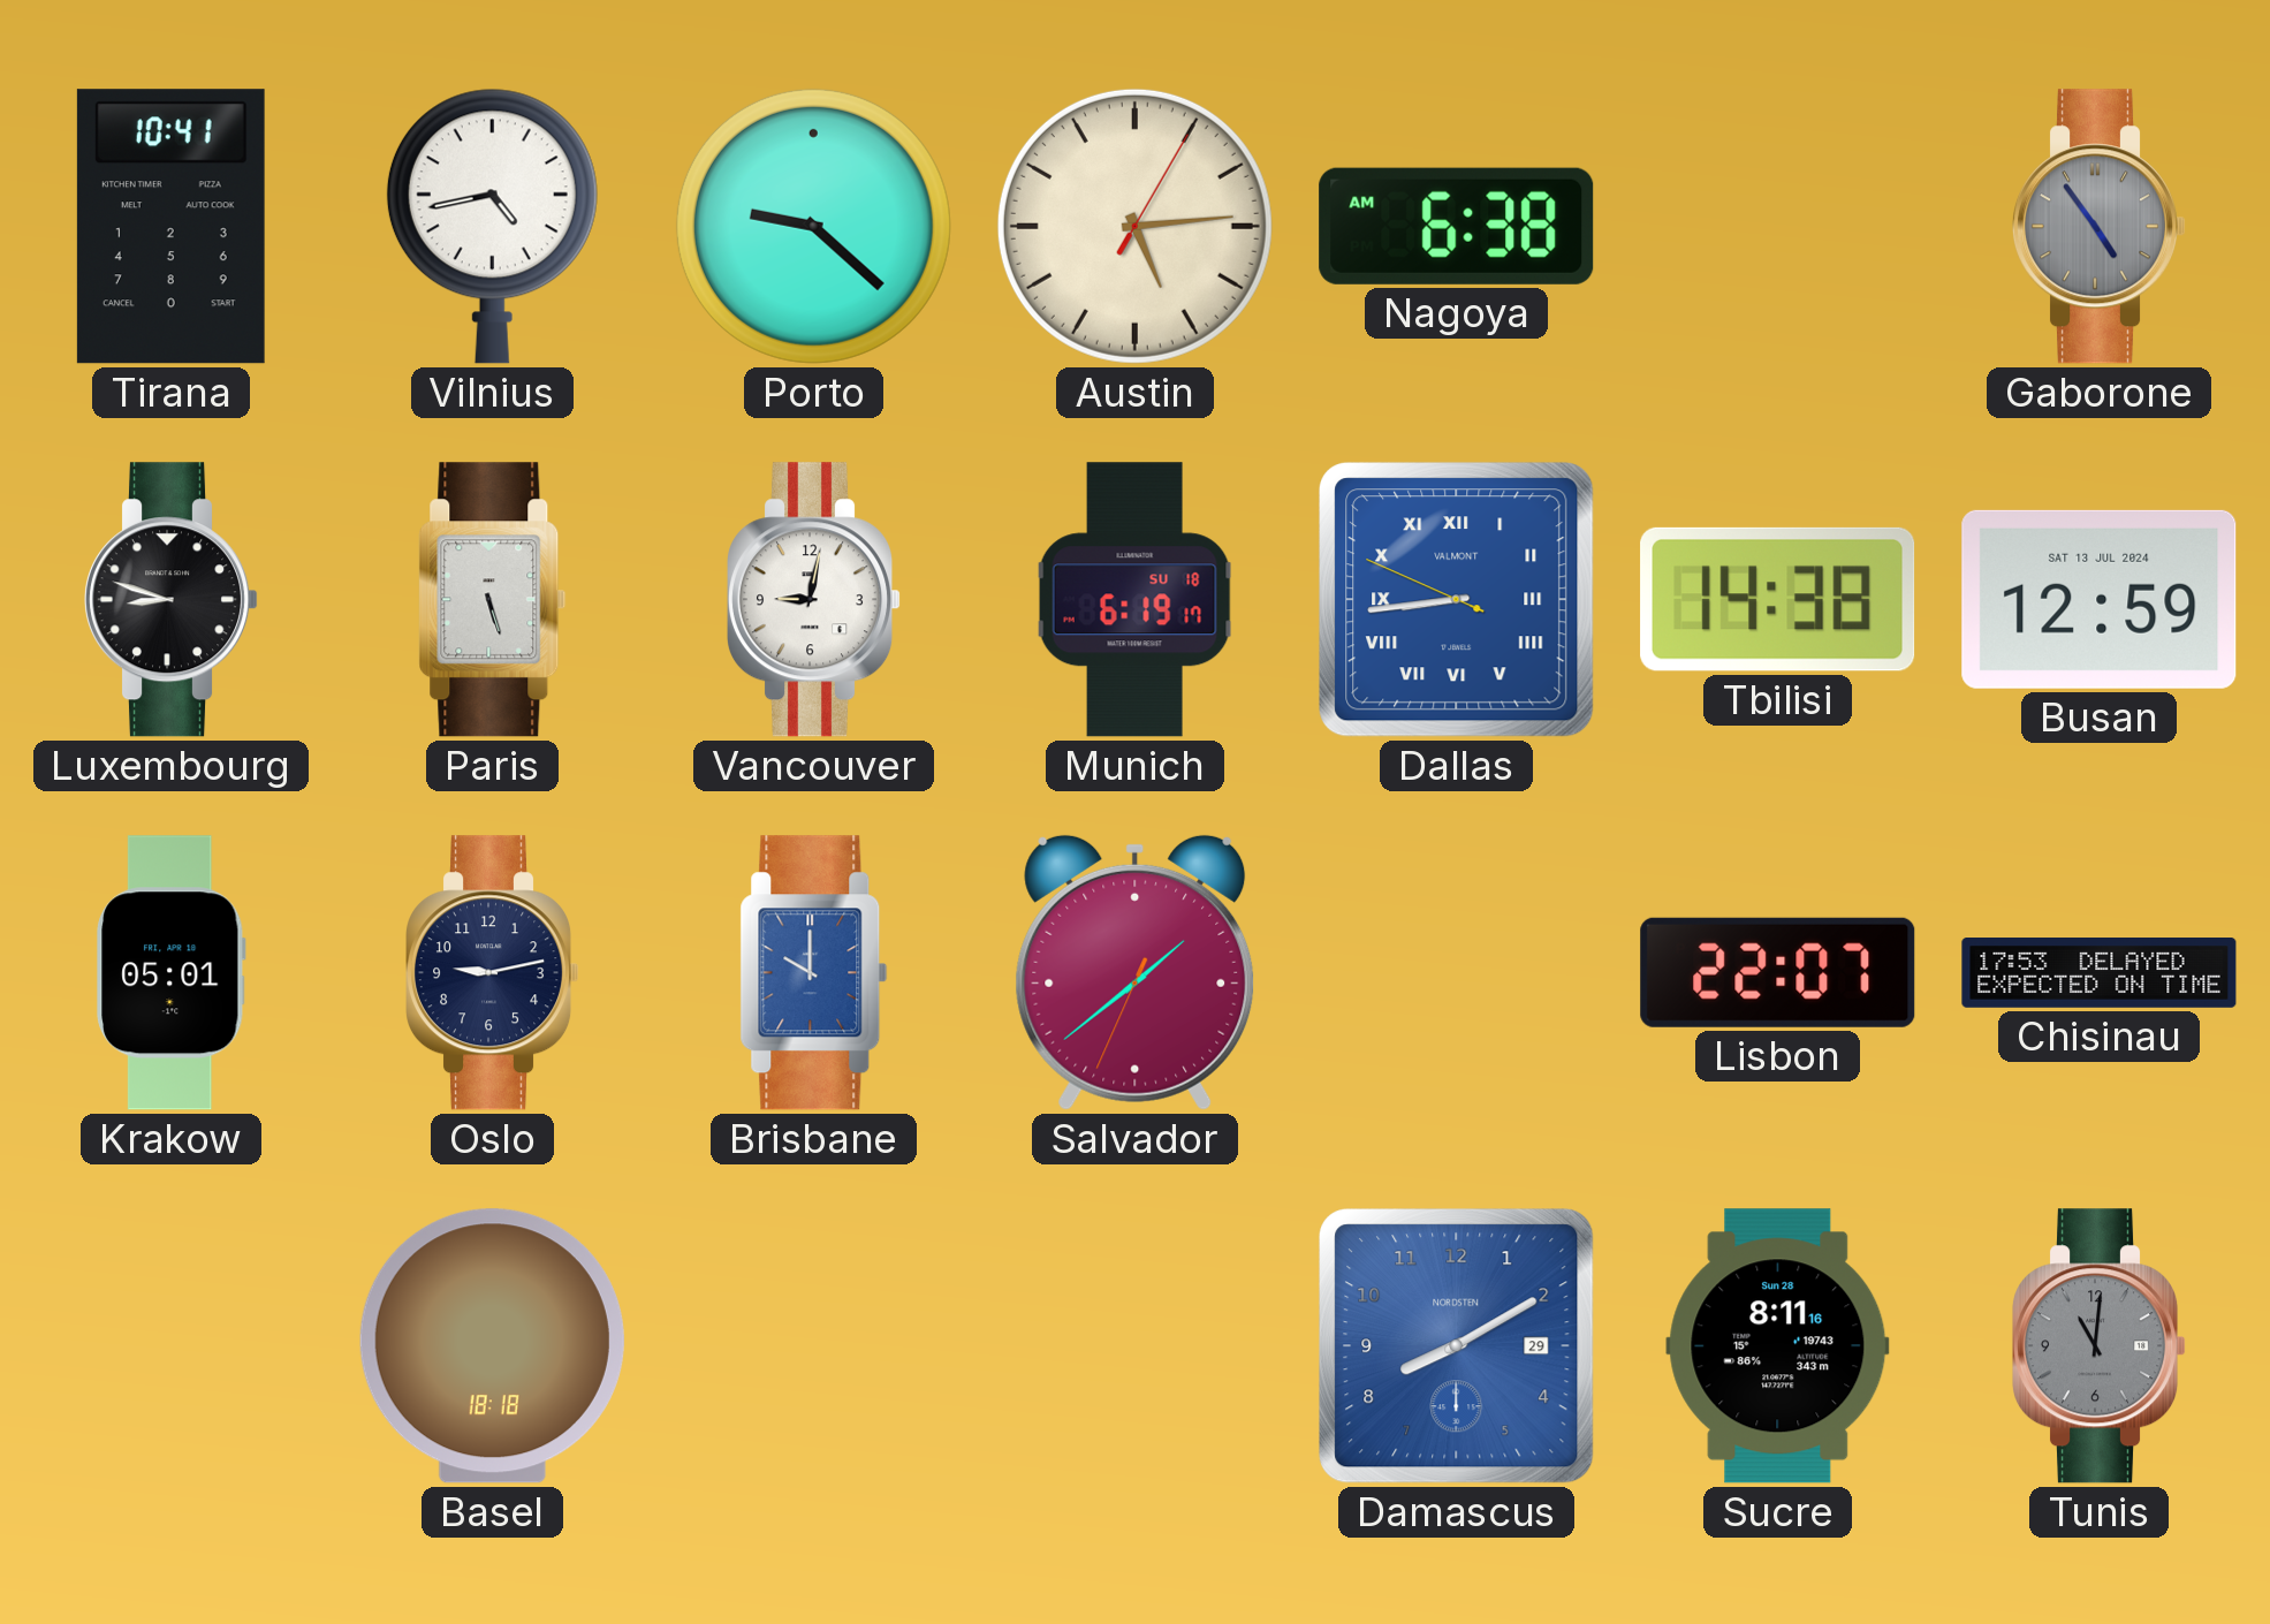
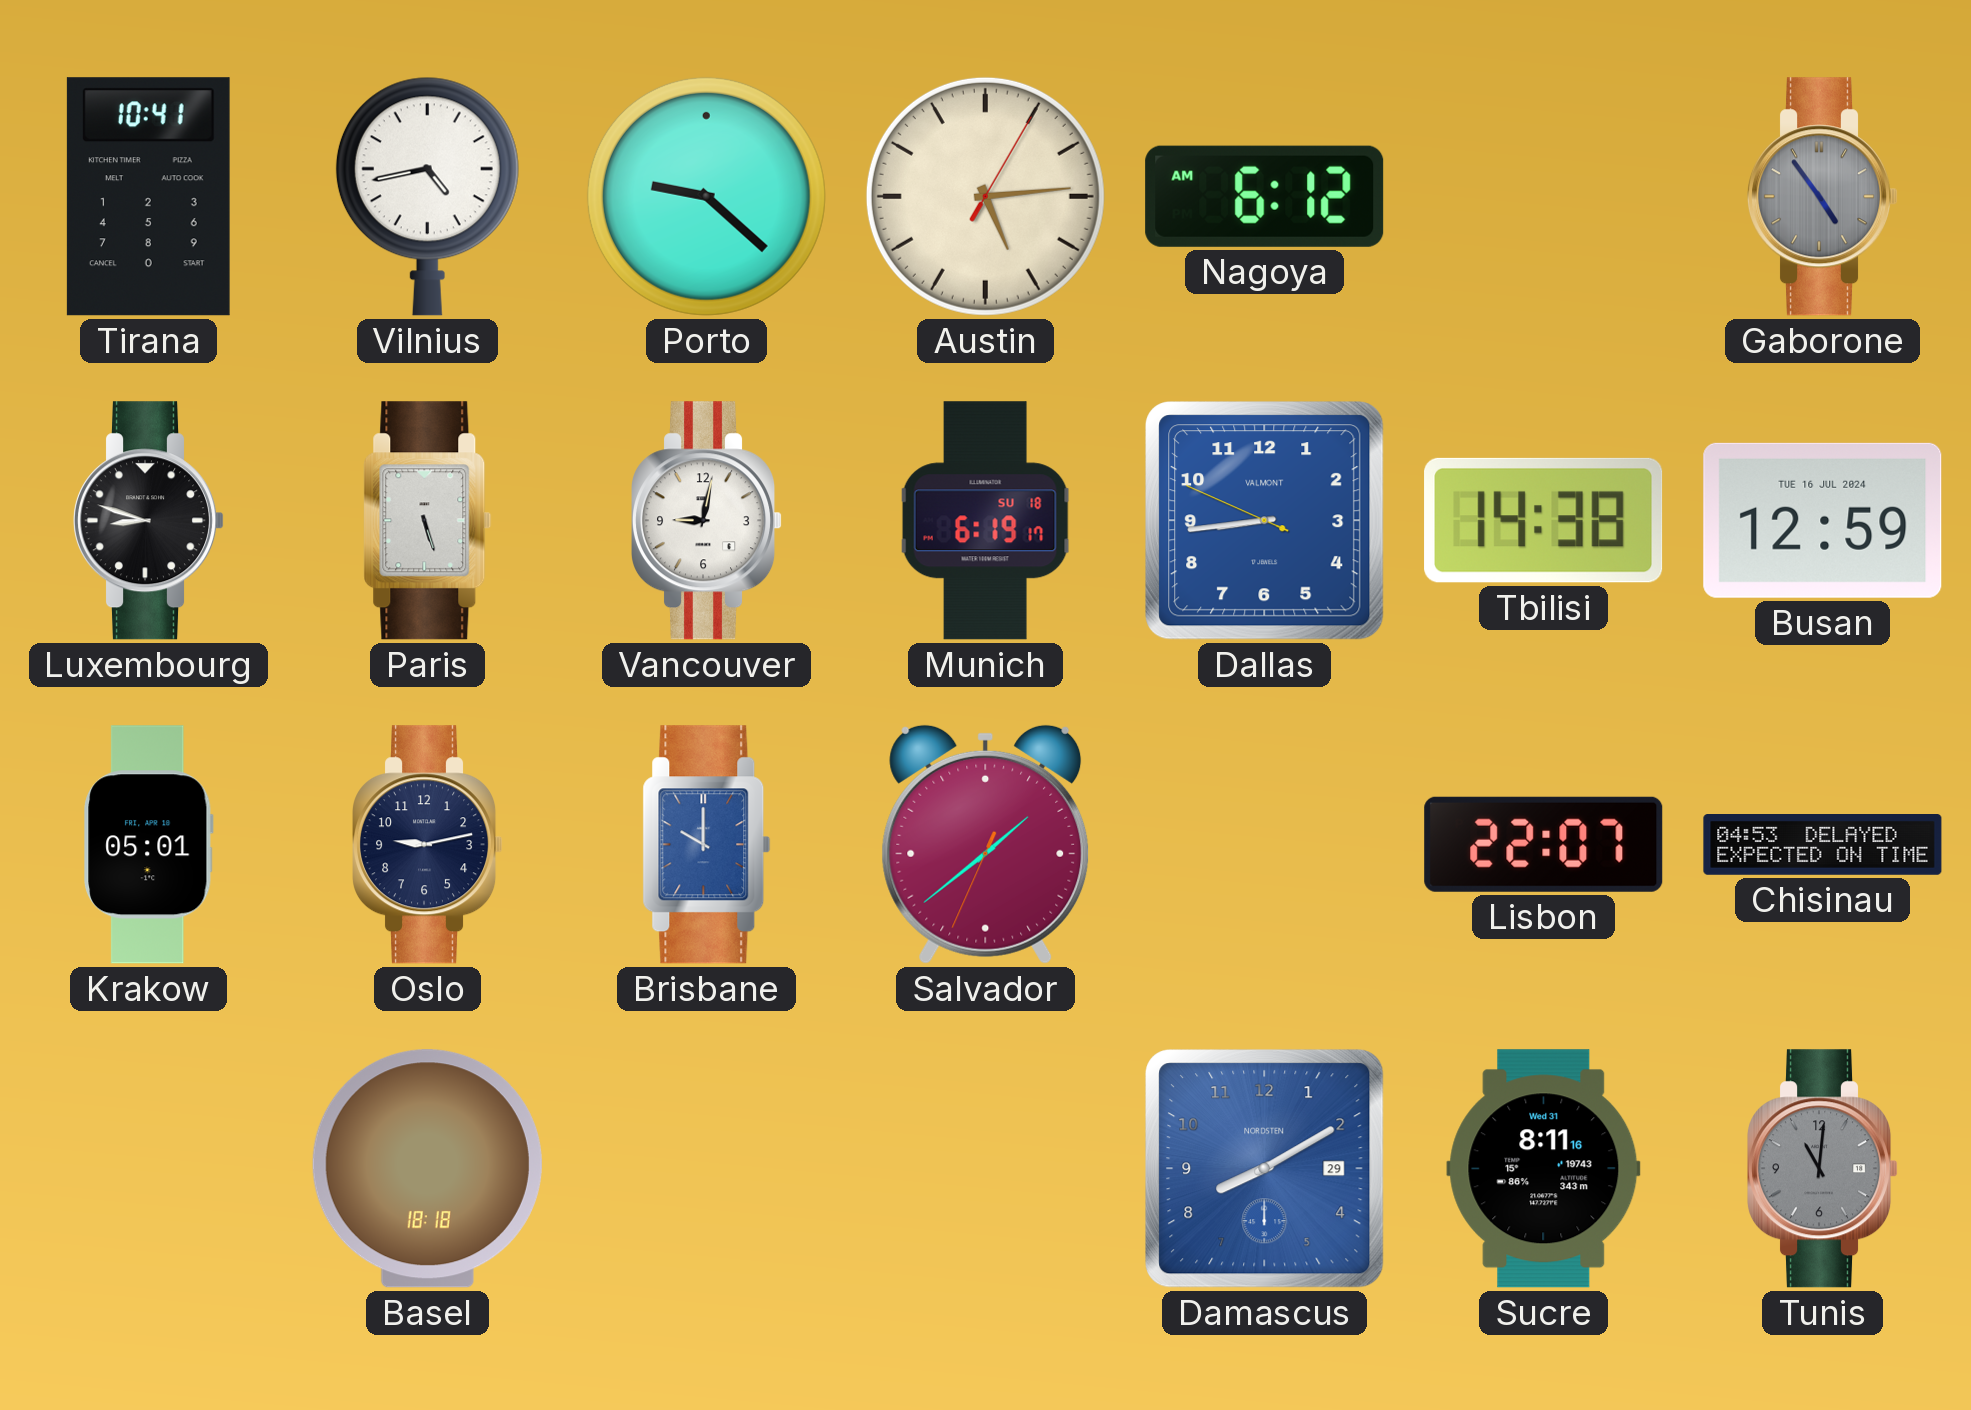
Nagoya: 6:38 -> 6:12 (1265, 196)
Dallas numerals: Roman -> Arabic (1265, 521)
Busan date: SAT 13 JUL 2024 -> TUE 16 JUL 2024 (1823, 520)
Chisinau: 17:53 -> 04:53 (1823, 845)
Sucre date: Sun 28 -> Wed 31 (1544, 1169)
